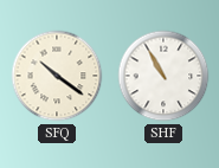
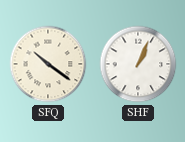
SHF: 10:55 -> 1:04 (138, 64)
